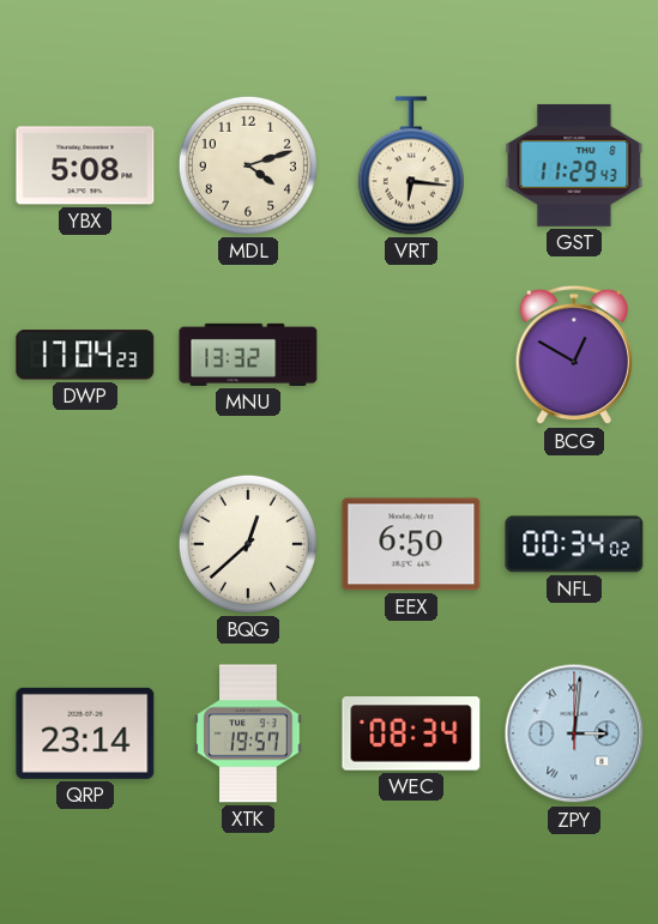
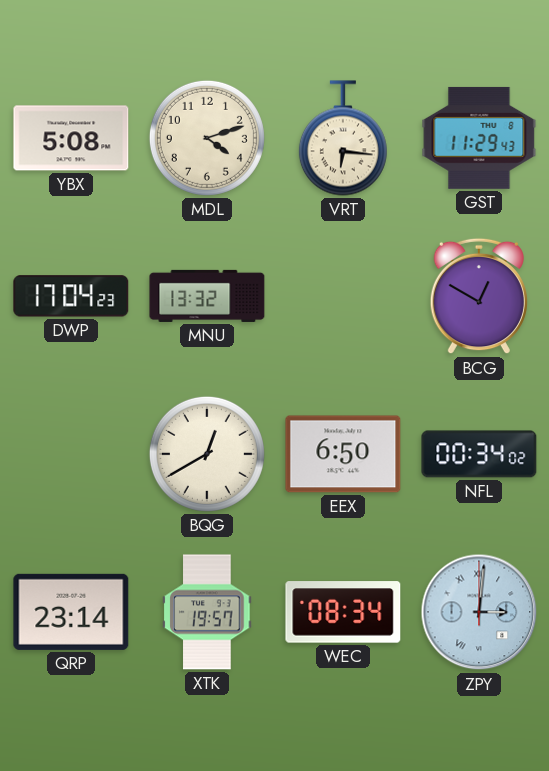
BQG: 12:38 -> 12:40 (207, 454)
